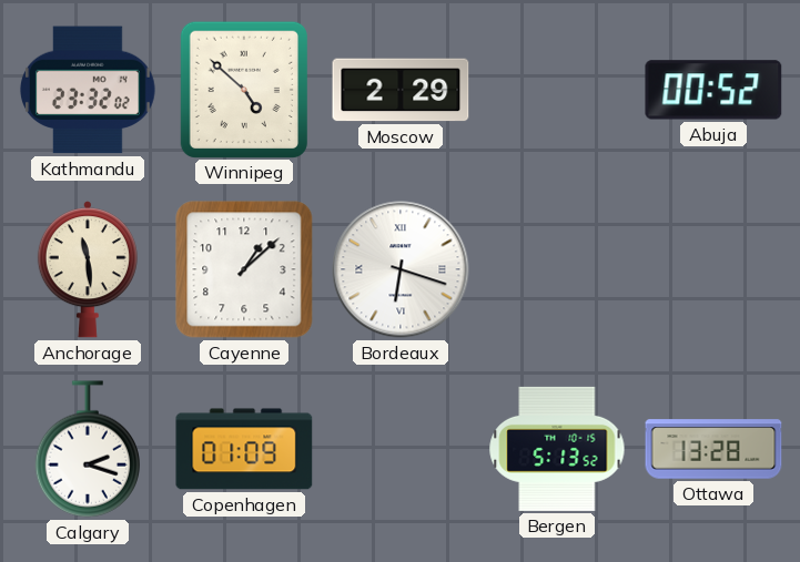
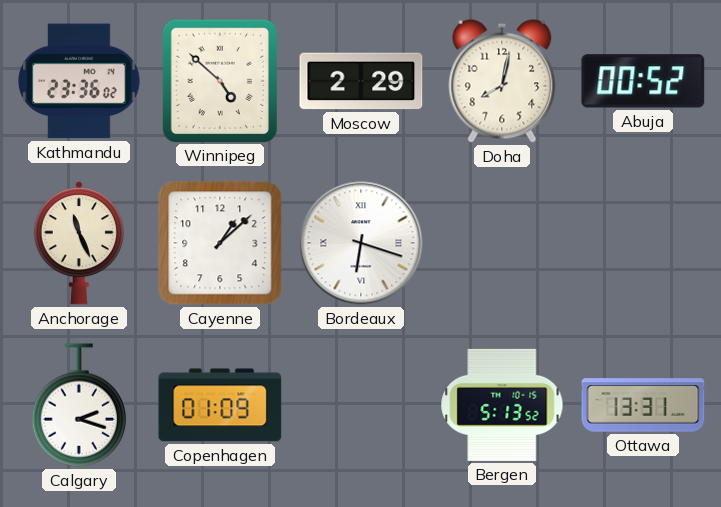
Kathmandu: 23:32 -> 23:36 (79, 81)
Doha: none -> 8:02 (502, 81)
Anchorage: 11:29 -> 11:26 (79, 243)
Ottawa: 13:28 -> 13:31 (643, 405)
